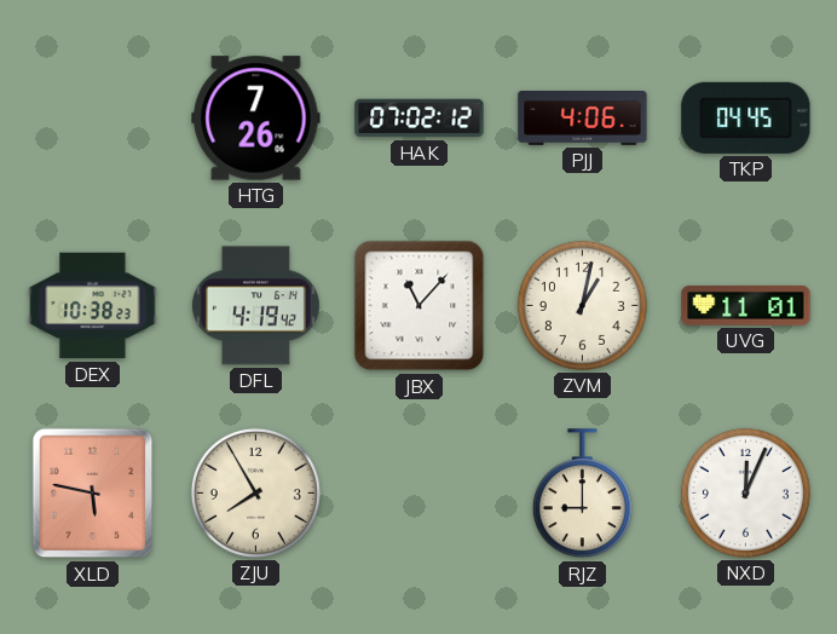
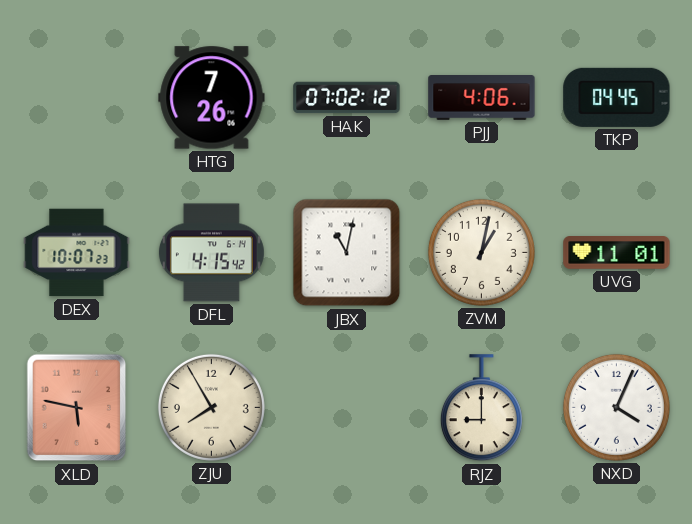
DEX: 10:38 -> 10:07 (77, 253)
DFL: 4:19 -> 4:15 (211, 253)
JBX: 11:07 -> 11:02 (347, 253)
NXD: 12:04 -> 4:04 (616, 407)
